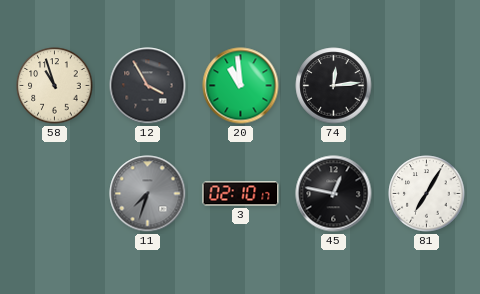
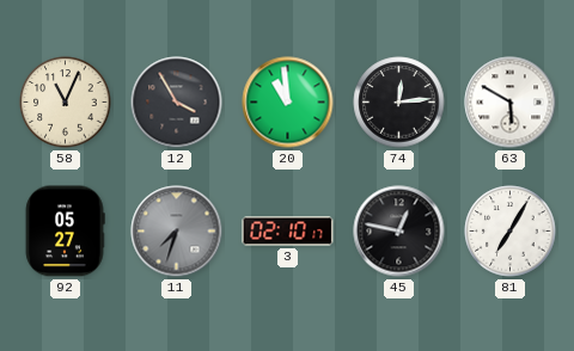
58: 10:57 -> 11:04 (66, 103)
63: none -> 5:50 (511, 103)
92: none -> 05:27 (65, 232)
